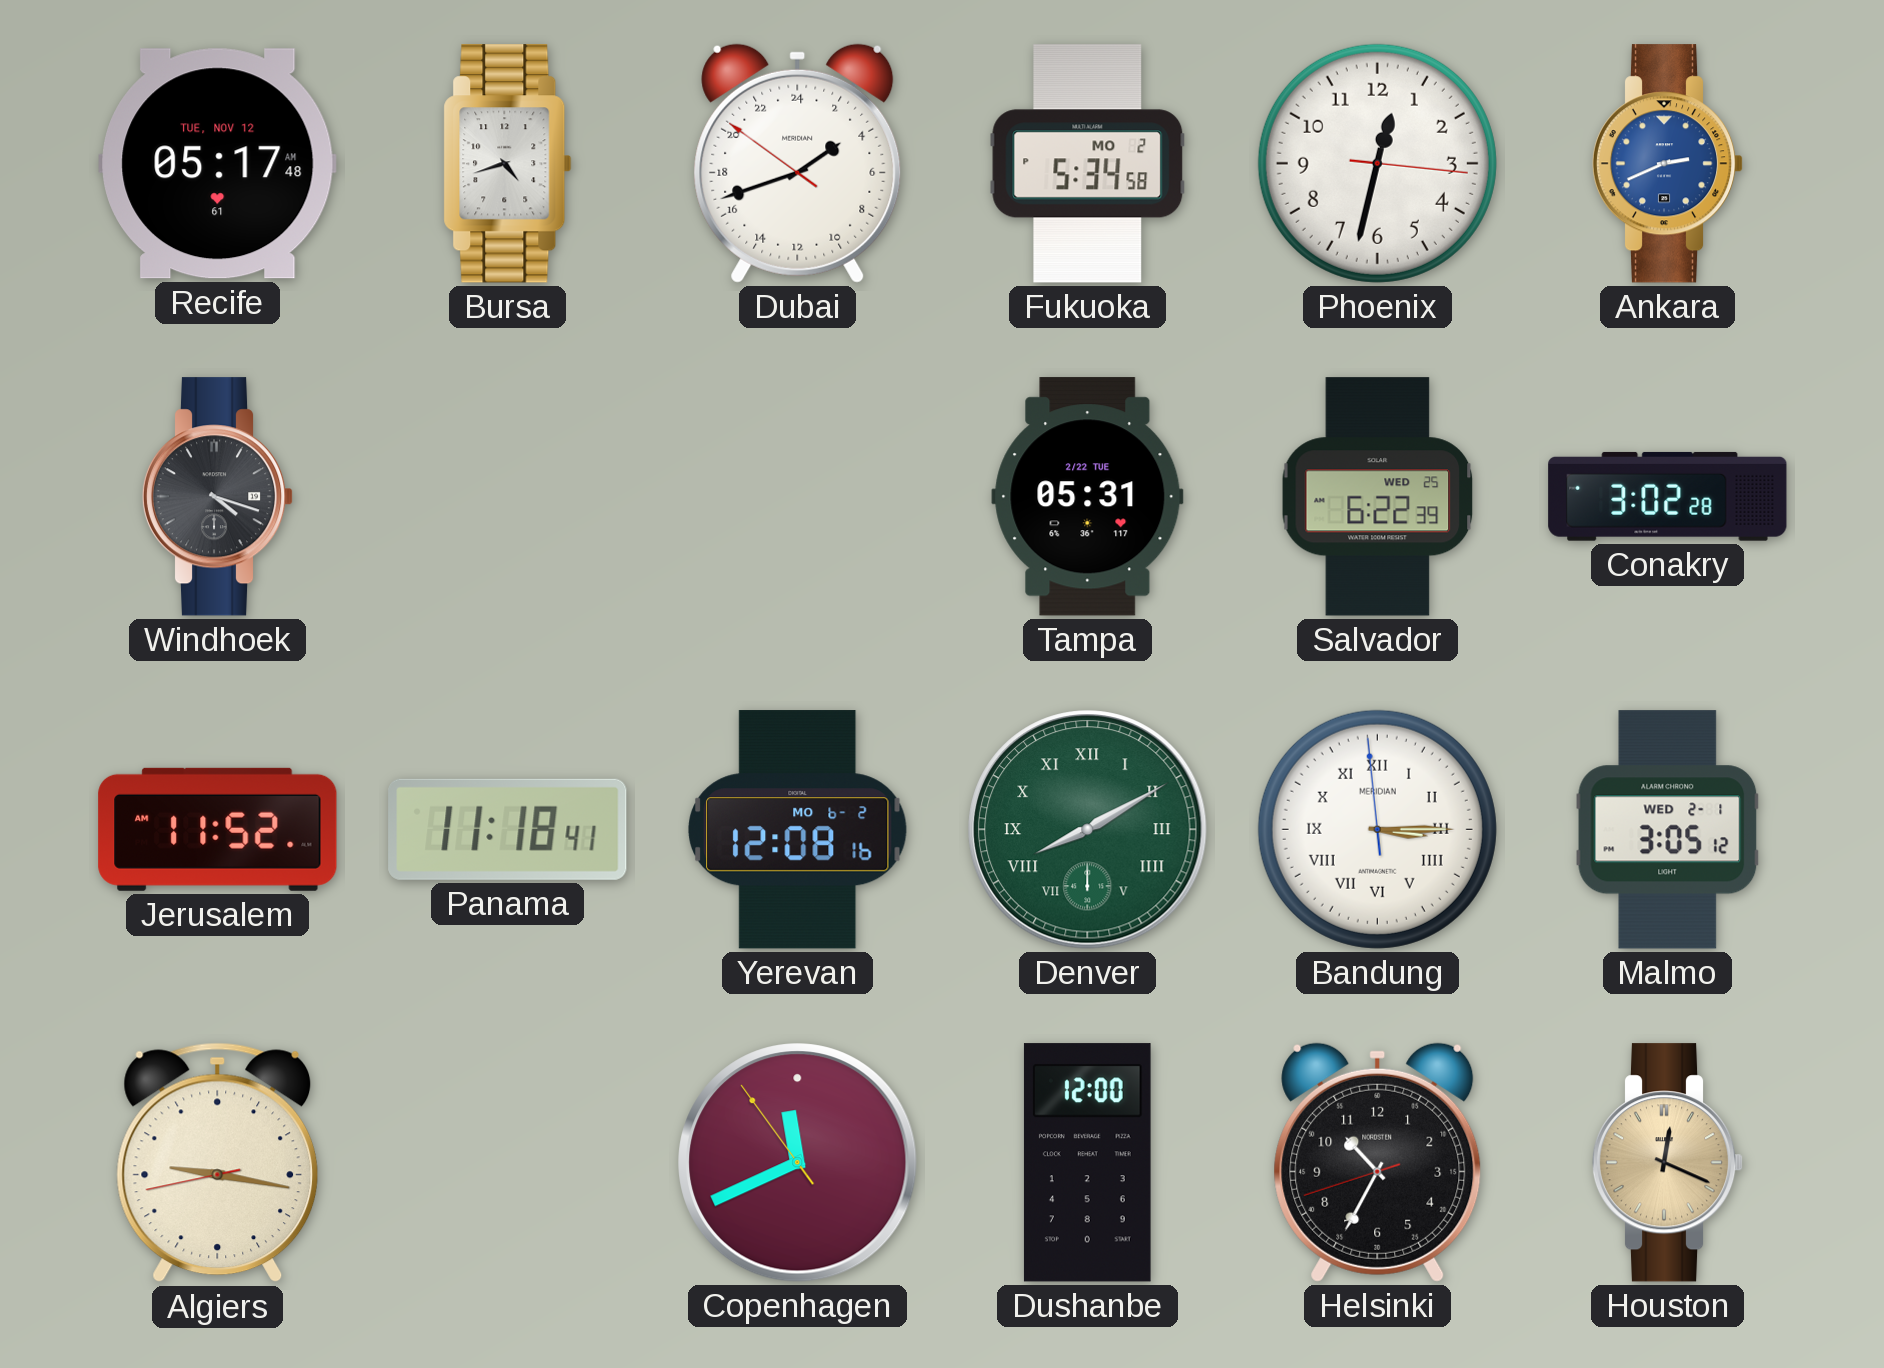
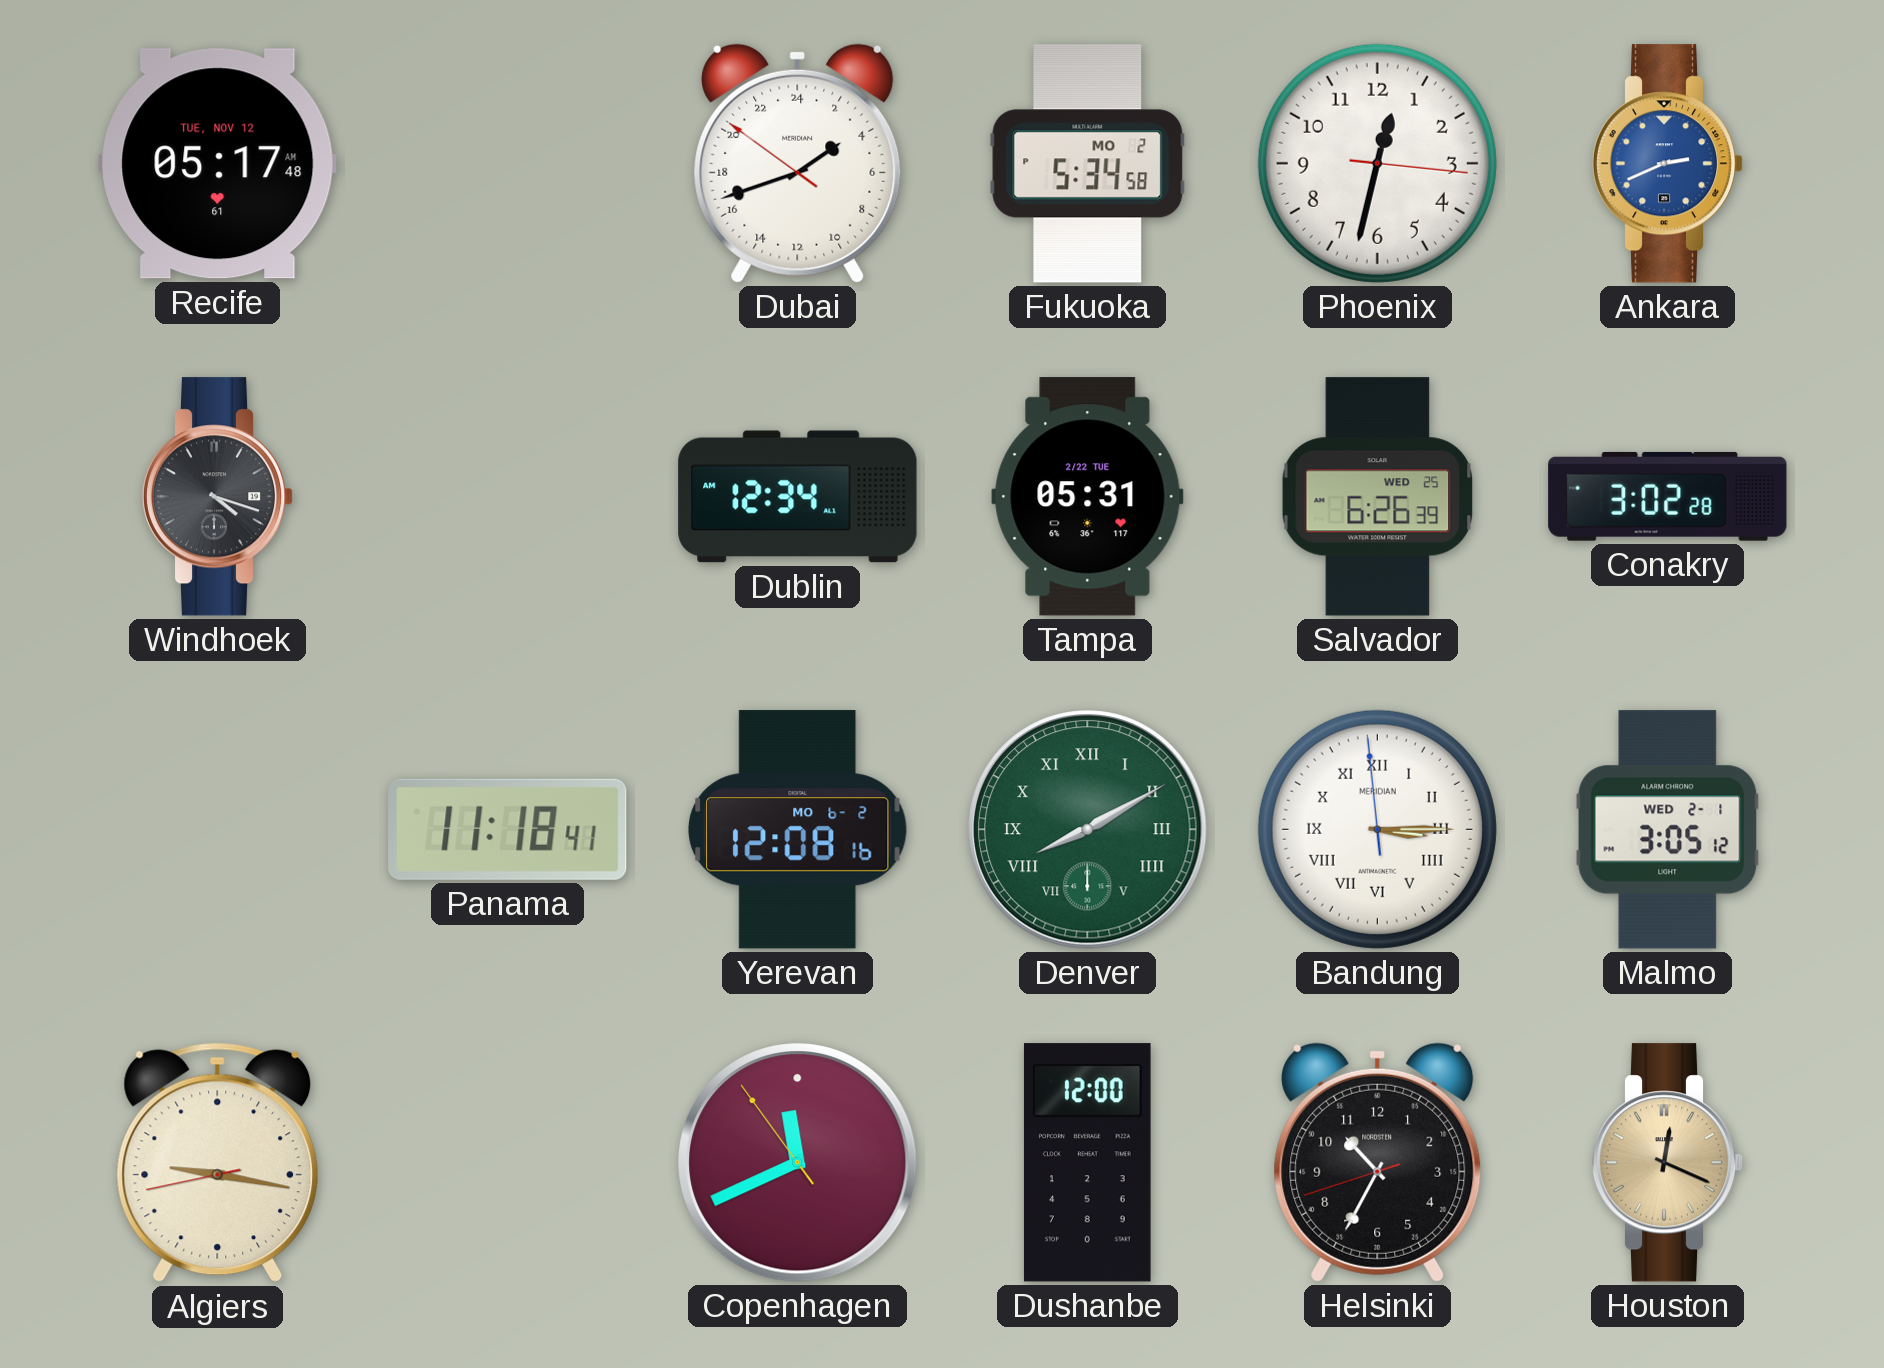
Bursa: 4:42 -> none (508, 164)
Dublin: none -> 12:34 (798, 497)
Salvador: 6:22 -> 6:26 (1378, 497)
Jerusalem: 11:52 -> none (218, 829)
